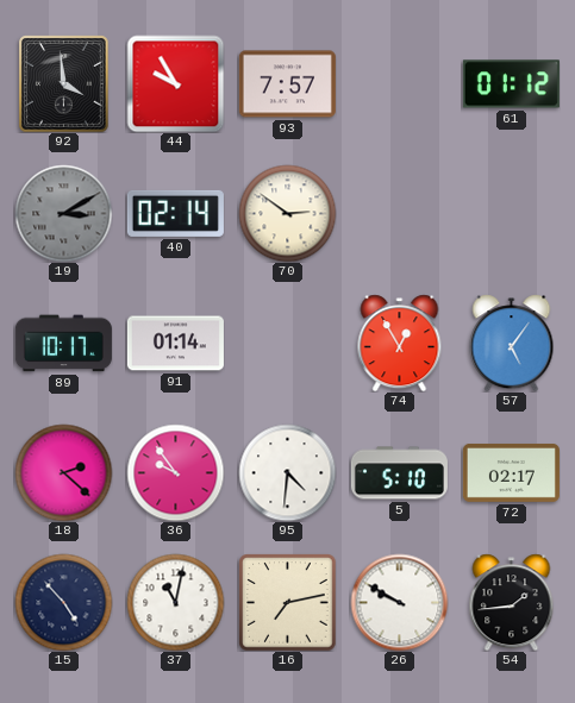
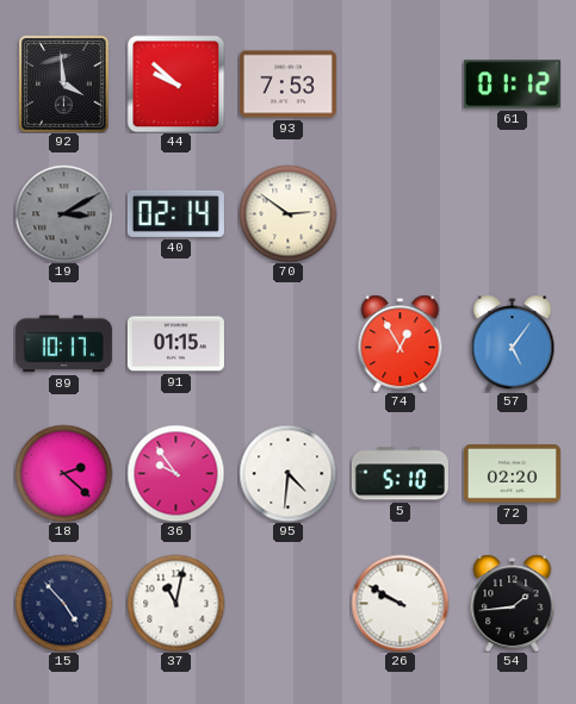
44: 9:55 -> 9:52 (175, 83)
93: 7:57 -> 7:53 (287, 85)
91: 01:14 -> 01:15 (175, 344)
72: 02:17 -> 02:20 (512, 473)
16: 7:13 -> none (287, 602)
